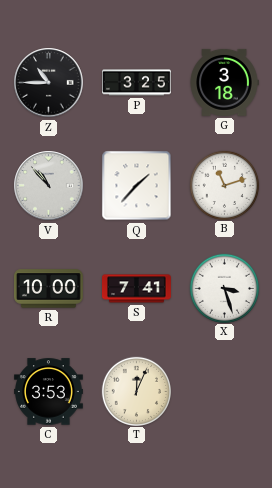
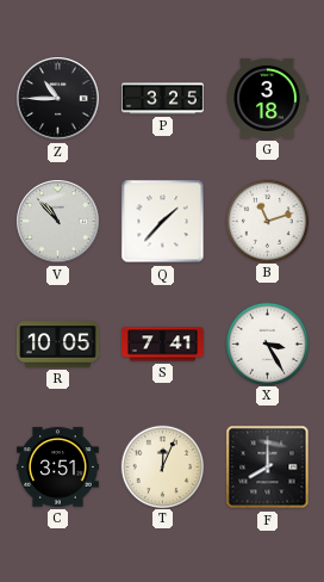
R: 10:00 -> 10:05 (58, 345)
X: 3:27 -> 3:25 (267, 343)
C: 3:53 -> 3:51 (58, 468)
F: none -> 8:00 (268, 468)
